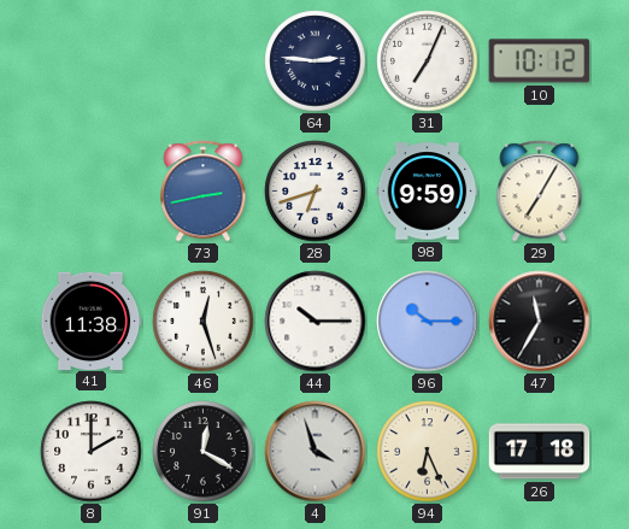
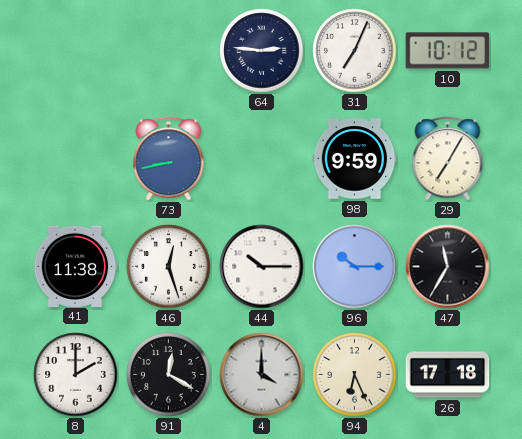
73: 2:43 -> 8:43 (169, 159)
28: 6:42 -> none (316, 192)
4: 3:57 -> 4:00 (262, 375)
